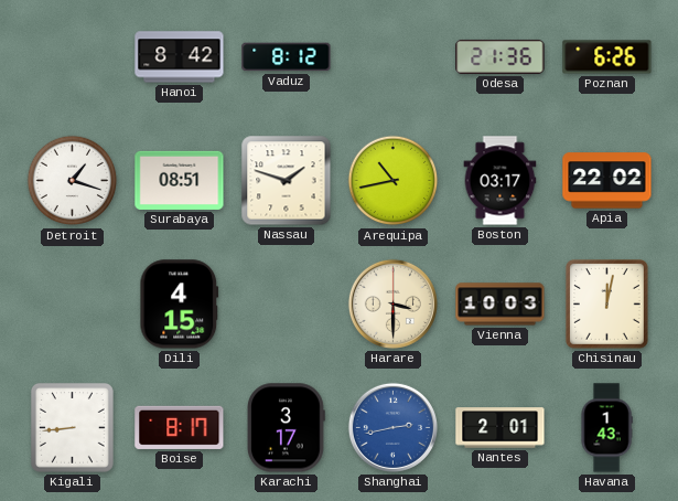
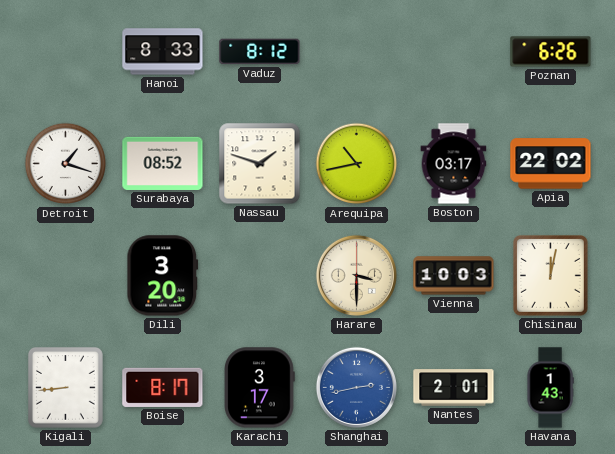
Hanoi: 8:42 -> 8:33 (163, 52)
Odesa: 21:36 -> none (501, 56)
Surabaya: 08:51 -> 08:52 (163, 163)
Dili: 4:15 -> 3:20 (163, 276)
